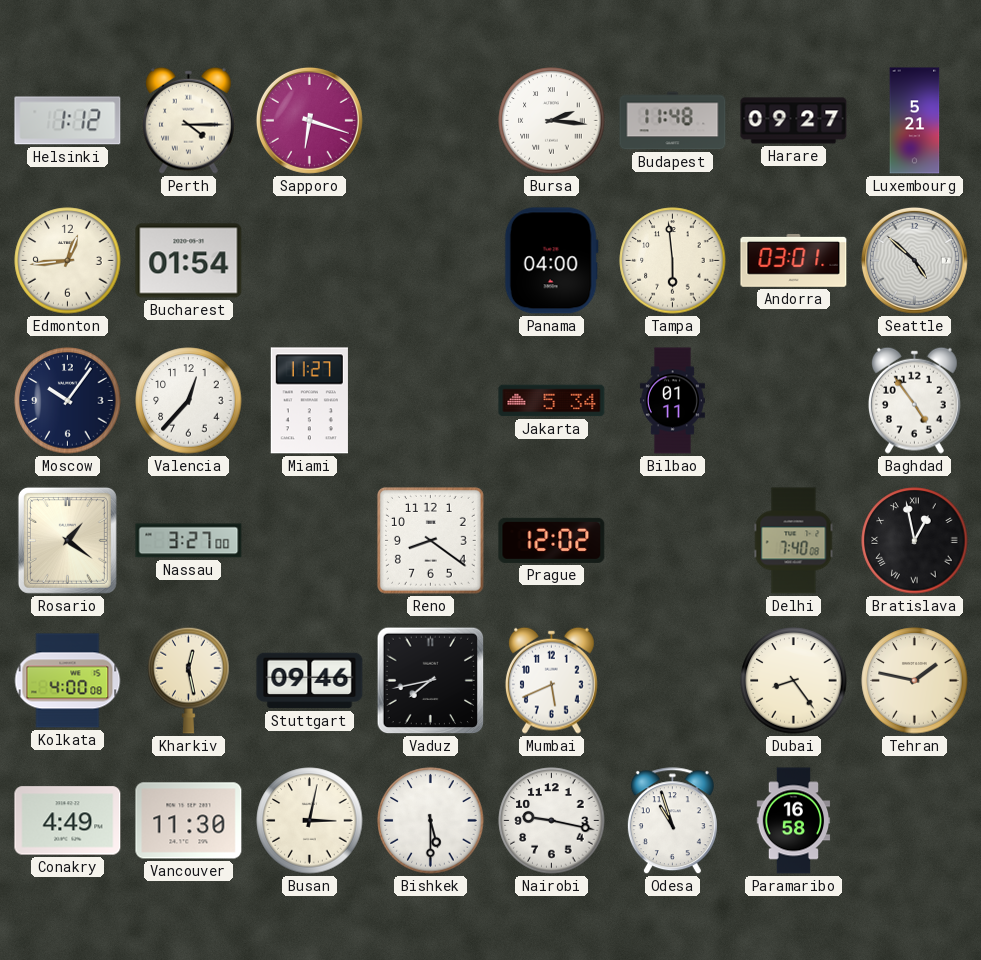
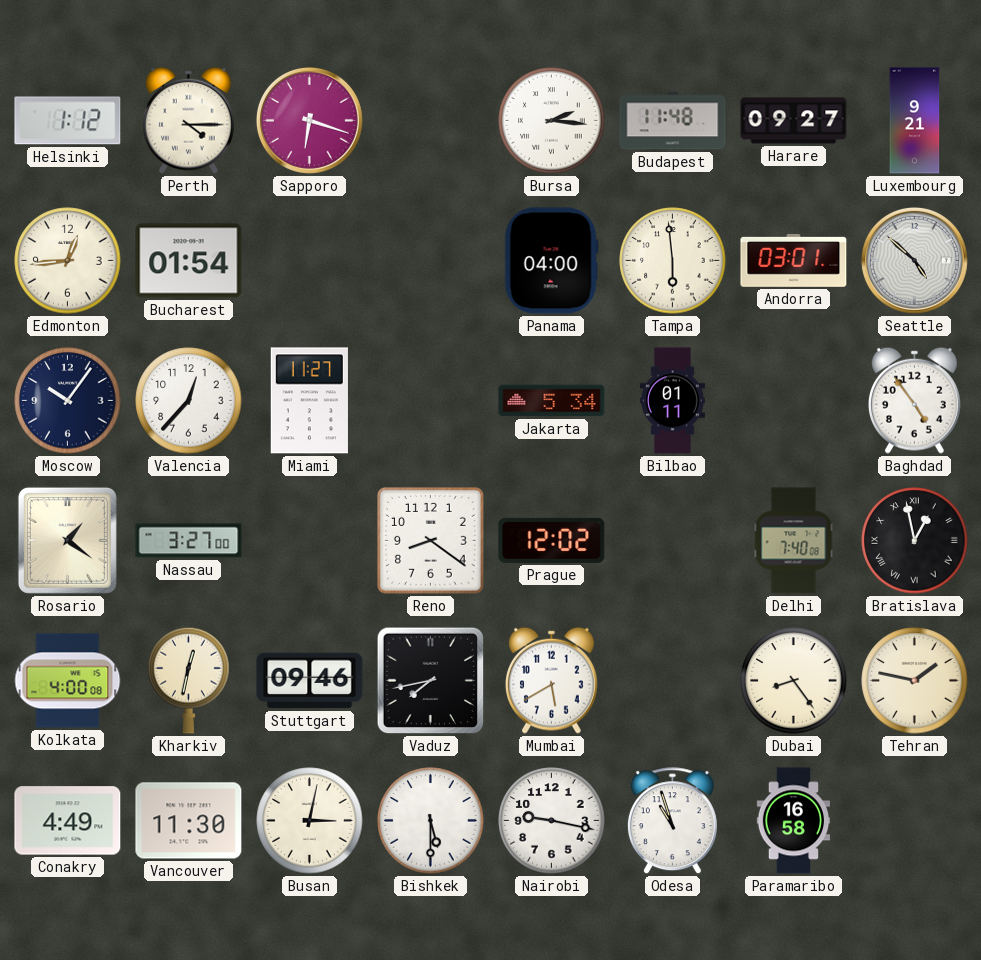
Luxembourg: 5:21 -> 9:21 (915, 121)
Kharkiv: 12:28 -> 12:32 (189, 680)
Mumbai: 5:41 -> 5:40 (551, 680)
